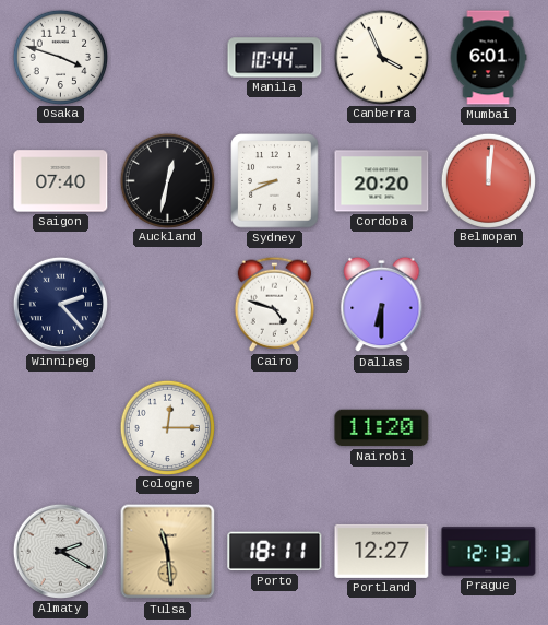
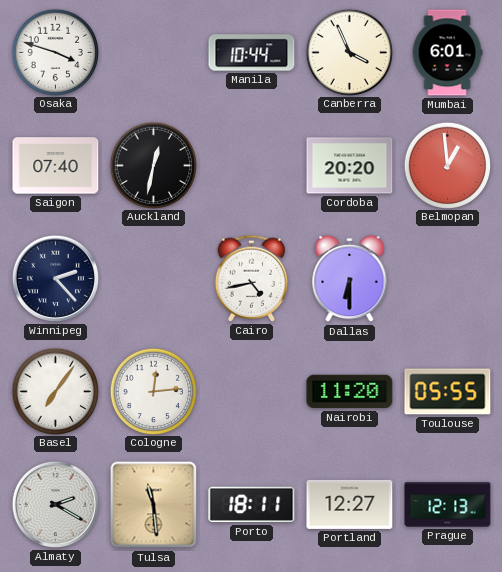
Sydney: 8:41 -> none (275, 181)
Belmopan: 12:01 -> 12:59 (447, 165)
Cairo: 4:48 -> 4:43 (252, 278)
Basel: none -> 7:06 (55, 391)
Cologne: 12:15 -> 12:14 (153, 391)
Toulouse: none -> 05:55 (448, 392)
